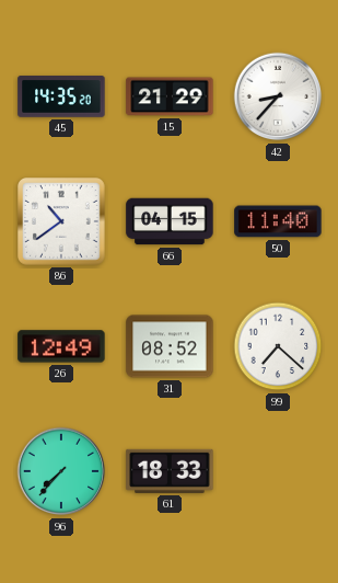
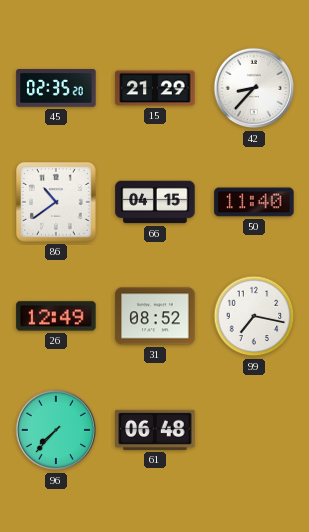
45: 14:35 -> 02:35 (56, 88)
99: 7:22 -> 7:17 (254, 316)
61: 18:33 -> 06:48 (155, 430)
